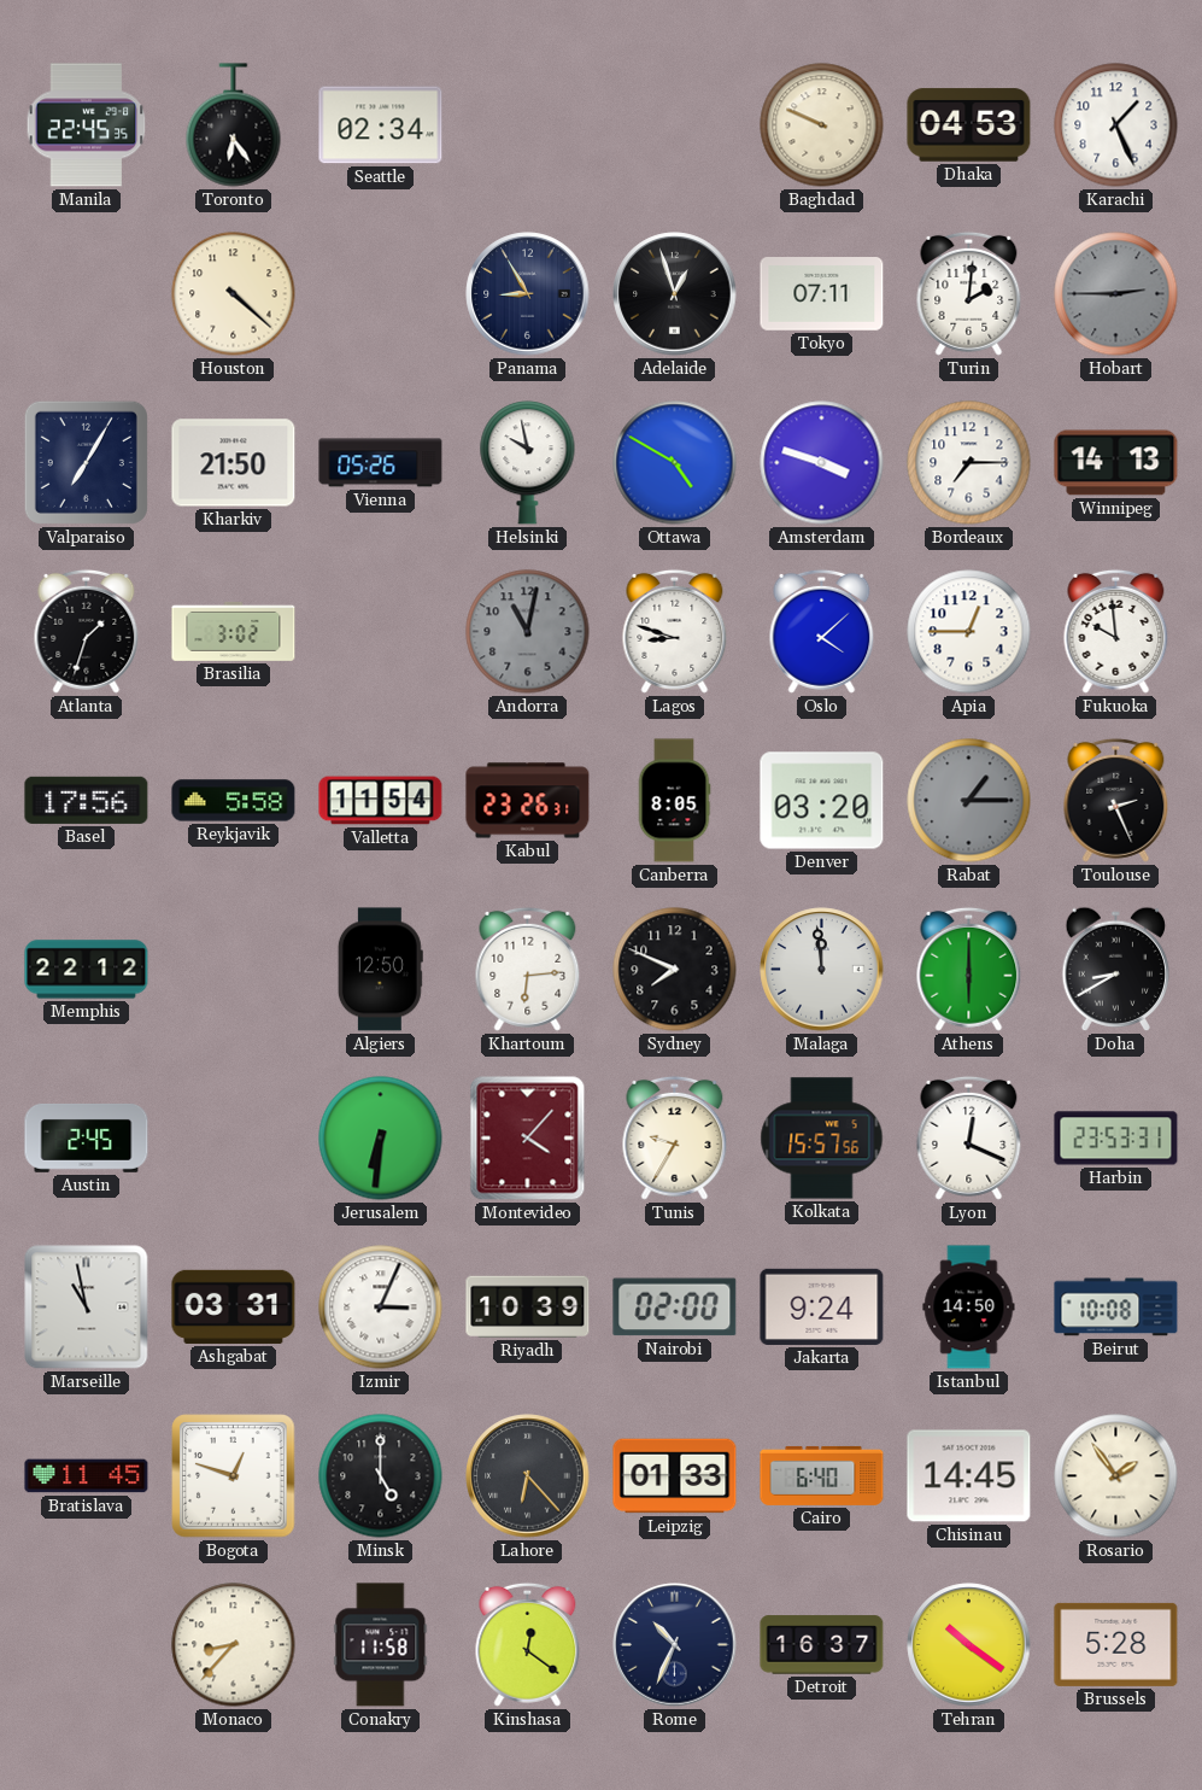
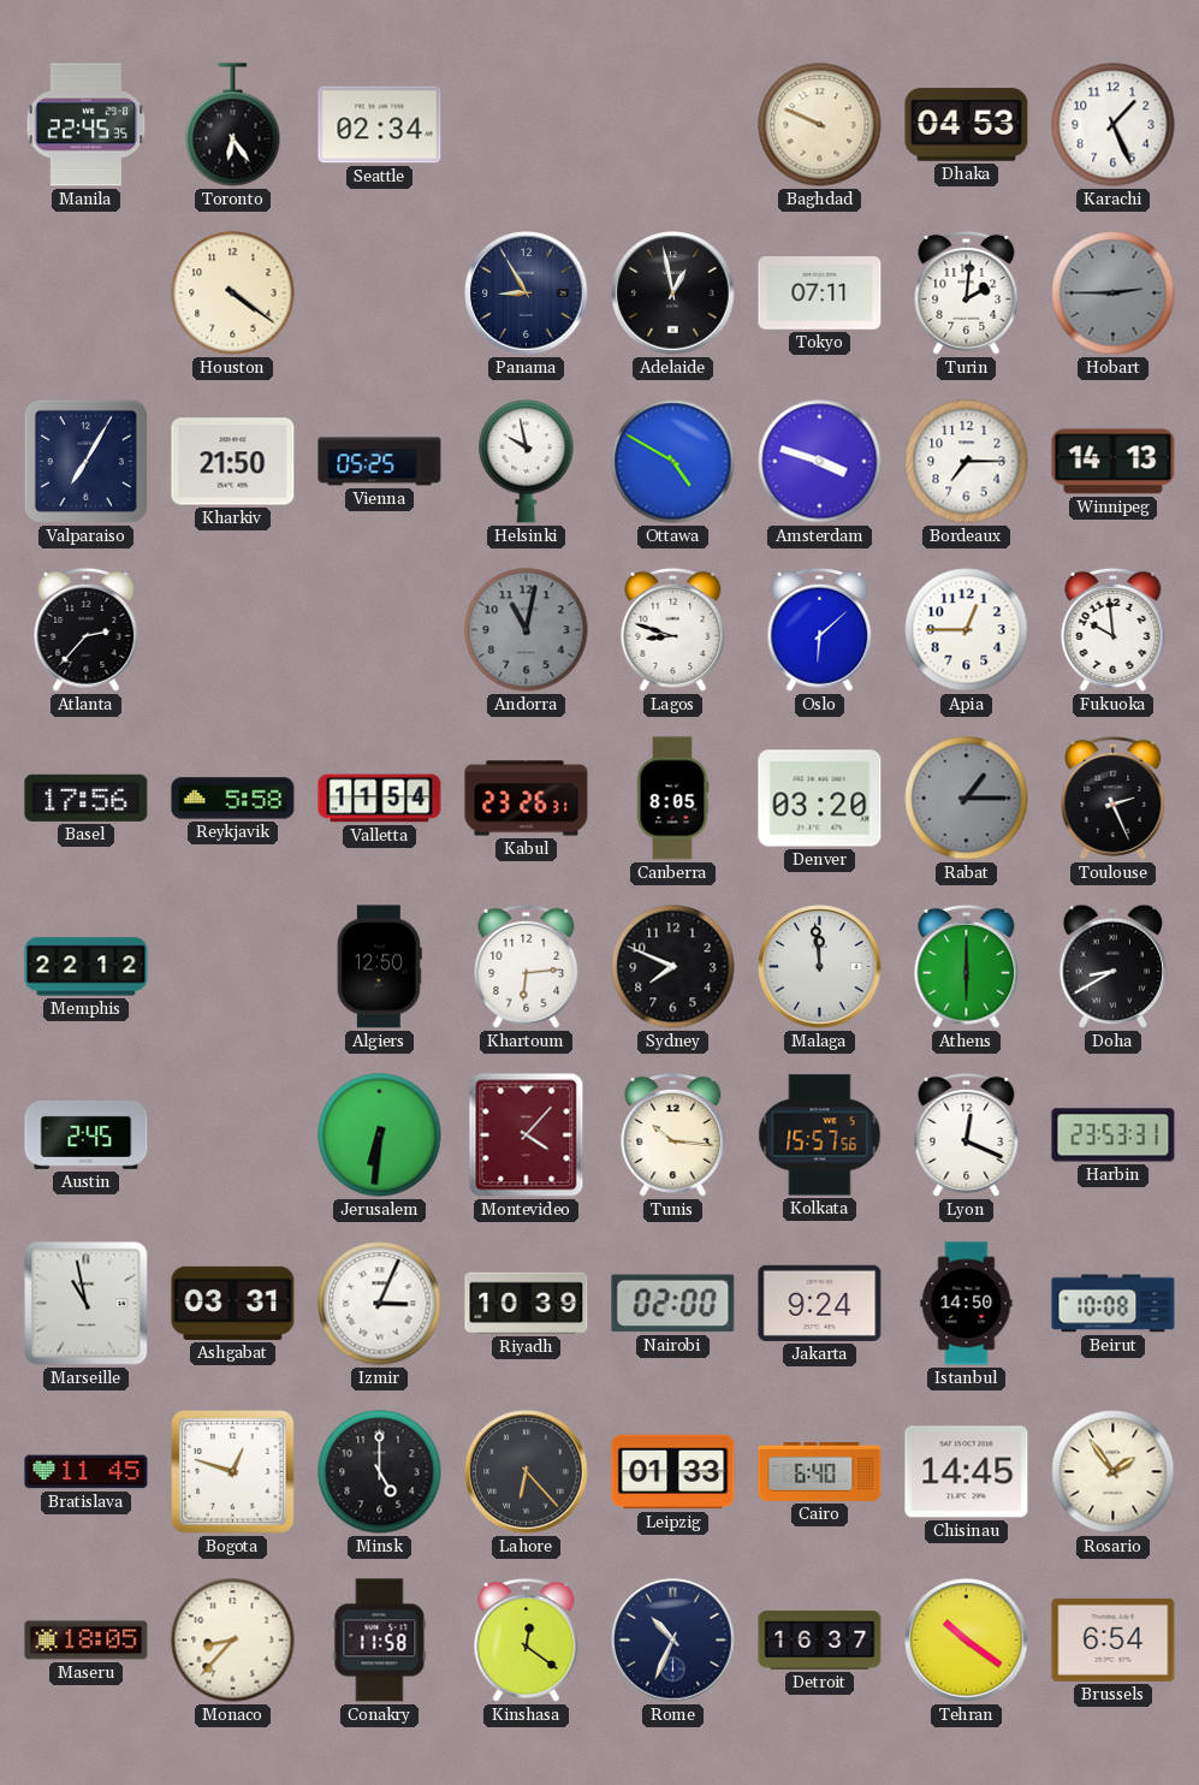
Houston: 4:22 -> 4:21 (233, 293)
Adelaide: 12:57 -> 12:58 (673, 293)
Vienna: 05:26 -> 05:25 (380, 462)
Atlanta: 1:33 -> 2:37 (87, 629)
Brasilia: 3:02 -> none (234, 631)
Oslo: 4:08 -> 6:08 (820, 629)
Tunis: 9:35 -> 10:16 (673, 1134)
Maseru: none -> 18:05 (87, 1641)
Brussels: 5:28 -> 6:54 (1114, 1639)
